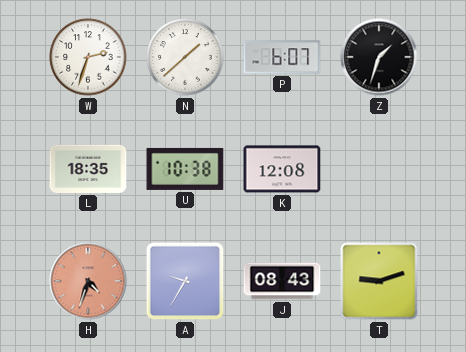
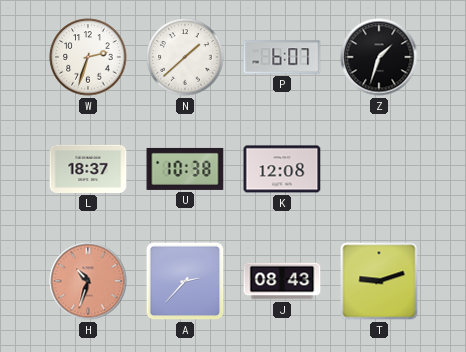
L: 18:35 -> 18:37 (88, 169)
H: 4:33 -> 10:33 (88, 281)
A: 9:35 -> 2:37 (185, 281)
